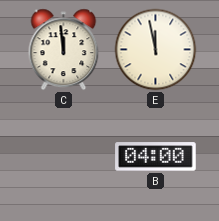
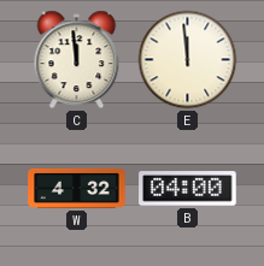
E: 11:58 -> 11:59 (188, 60)
W: none -> 4:32 (77, 188)
